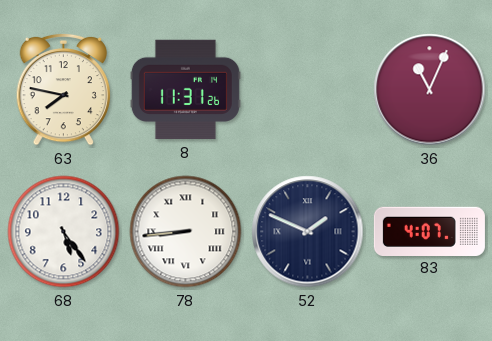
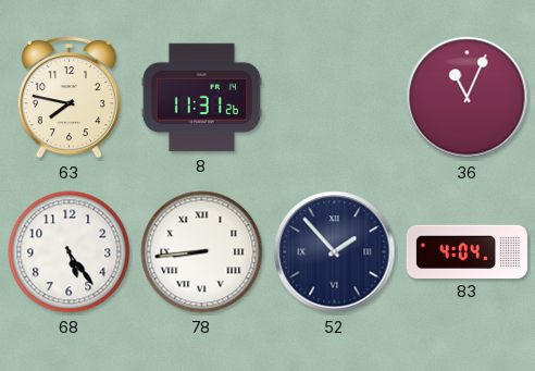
52: 1:49 -> 1:53 (335, 252)
83: 4:07 -> 4:04 (466, 251)
